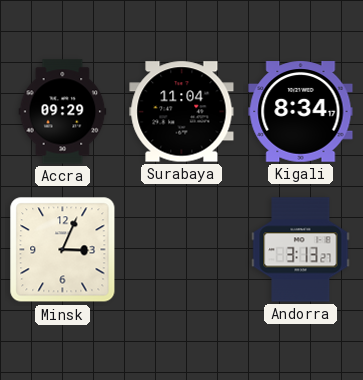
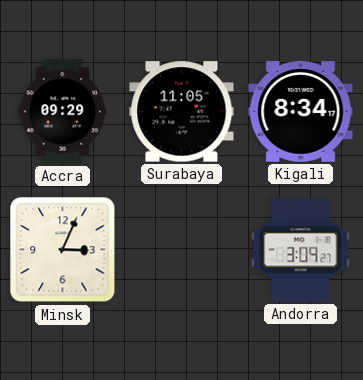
Surabaya: 11:04 -> 11:05 (182, 112)
Andorra: 3:13 -> 3:09 (301, 250)
